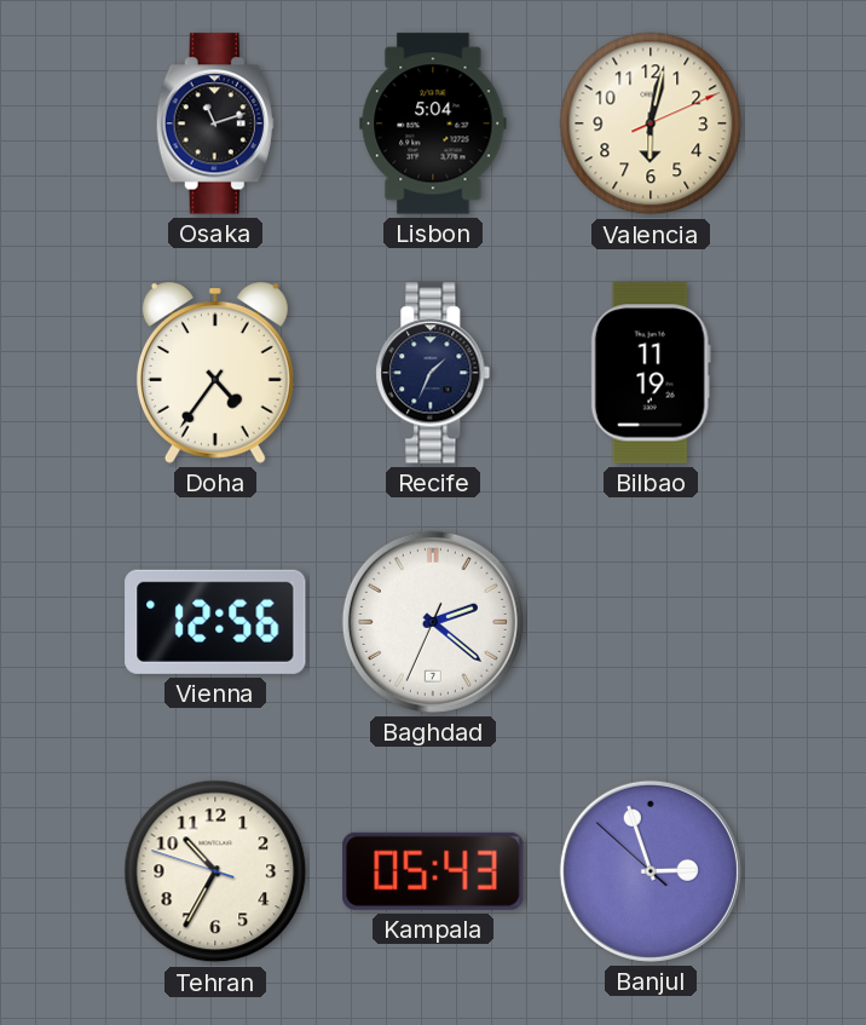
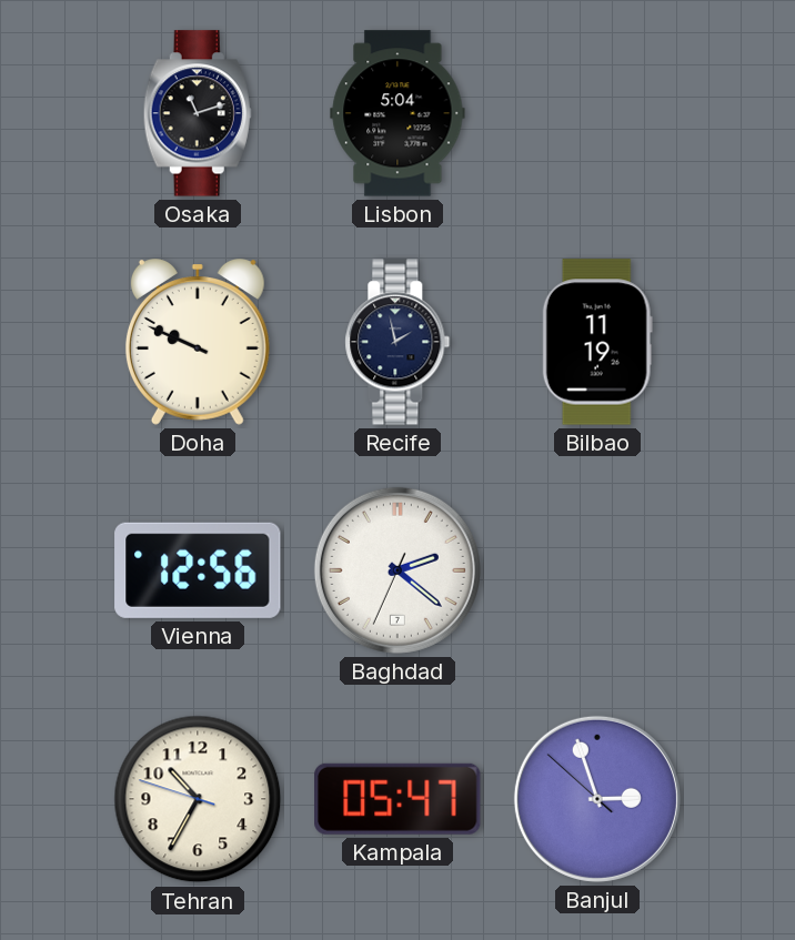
Valencia: 6:02 -> none (651, 123)
Doha: 4:36 -> 9:49 (198, 342)
Recife: 1:34 -> 1:58 (398, 342)
Kampala: 05:43 -> 05:47 (398, 799)
